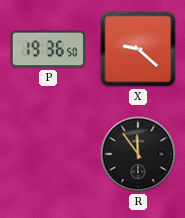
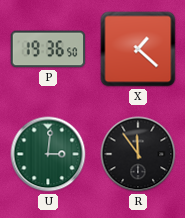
X: 9:22 -> 1:22 (138, 49)
U: none -> 3:01 (48, 154)
